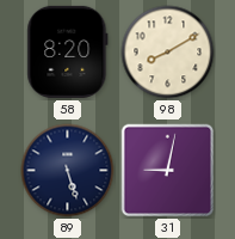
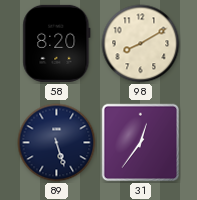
31: 9:02 -> 12:36 (141, 143)
